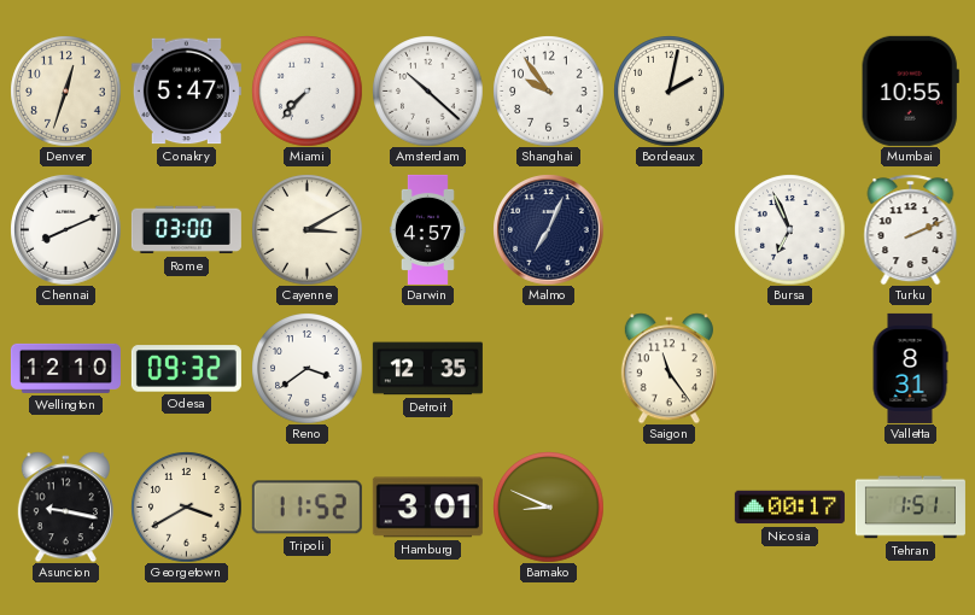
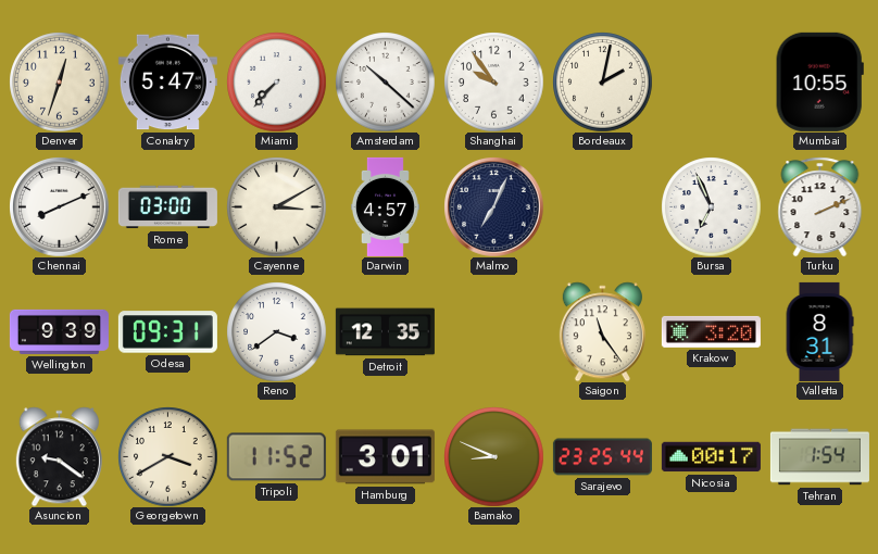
Wellington: 12:10 -> 9:39 (59, 331)
Odesa: 09:32 -> 09:31 (167, 332)
Krakow: none -> 3:20 (711, 331)
Asuncion: 9:17 -> 9:21 (59, 456)
Sarajevo: none -> 23:25 (602, 457)
Tehran: 1:51 -> 1:54 (819, 457)
